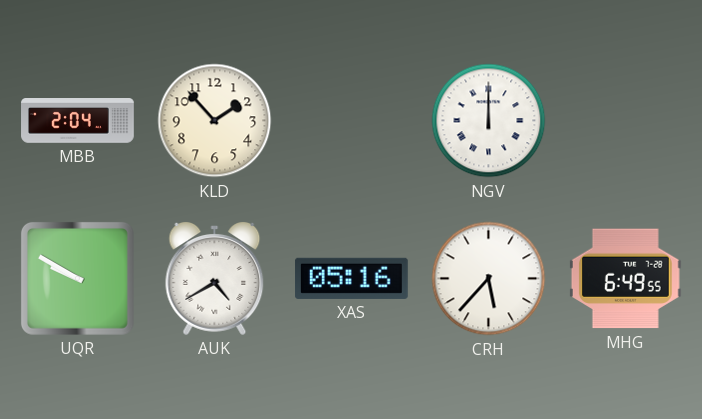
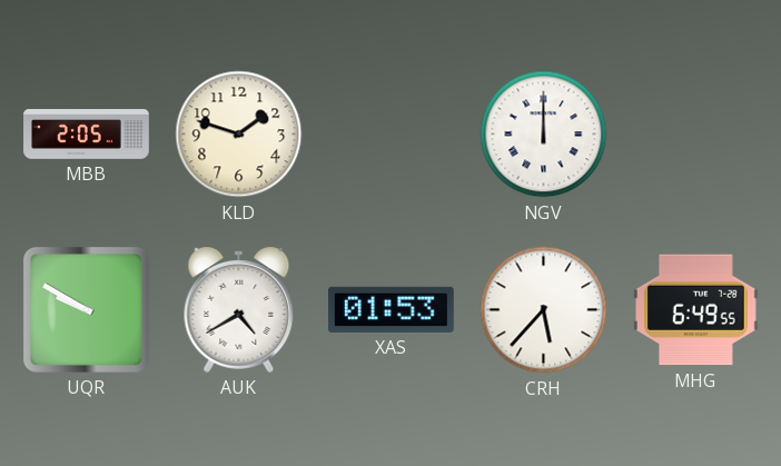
MBB: 2:04 -> 2:05 (87, 135)
KLD: 1:53 -> 1:48 (239, 135)
XAS: 05:16 -> 01:53 (392, 309)
